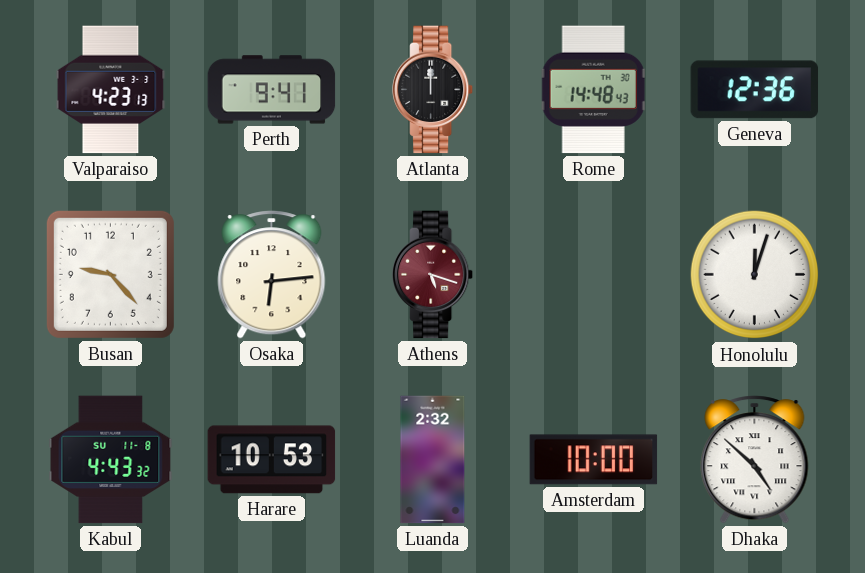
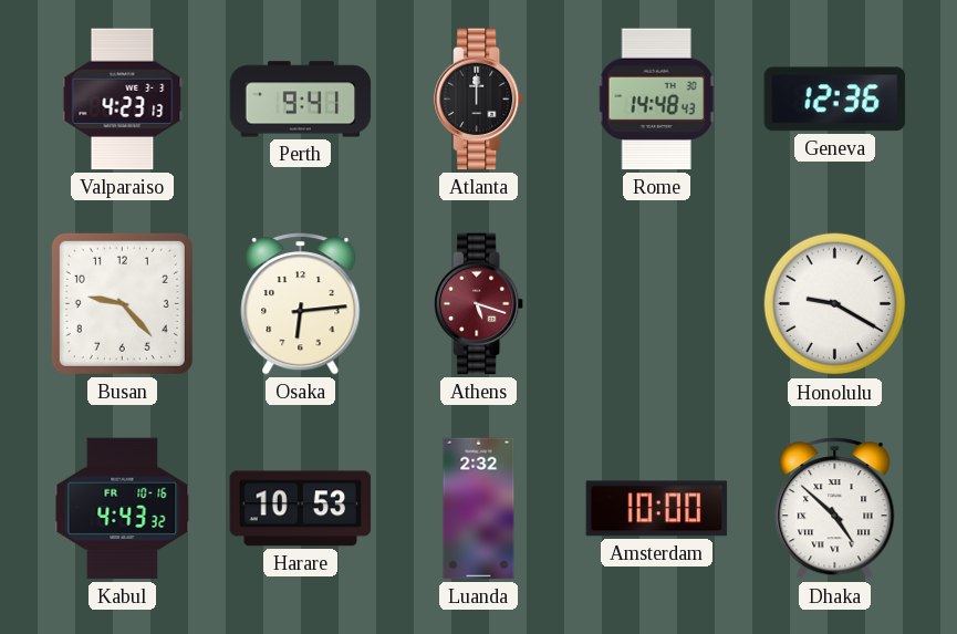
Honolulu: 12:03 -> 9:20 (835, 304)
Kabul date: SU 11-8 -> FR 10-16 (123, 509)
